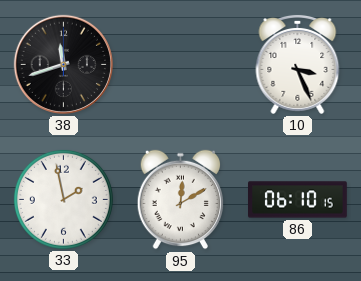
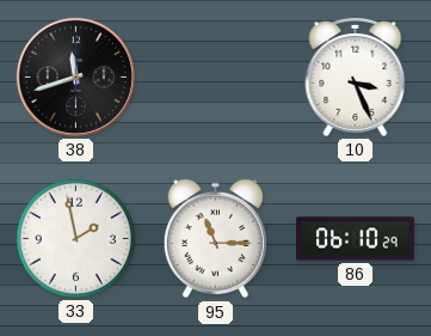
95: 12:10 -> 11:15 (215, 239)
86: 06:10:15 -> 06:10:29 (356, 239)
